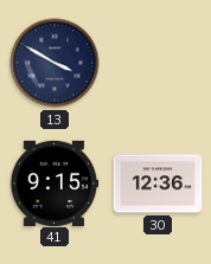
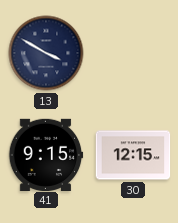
30: 12:36 -> 12:15 (133, 155)
